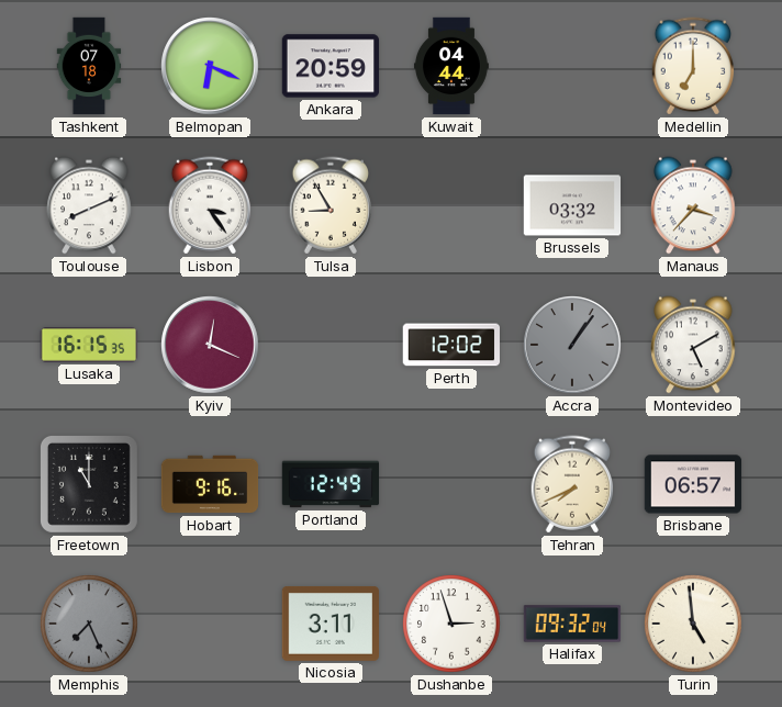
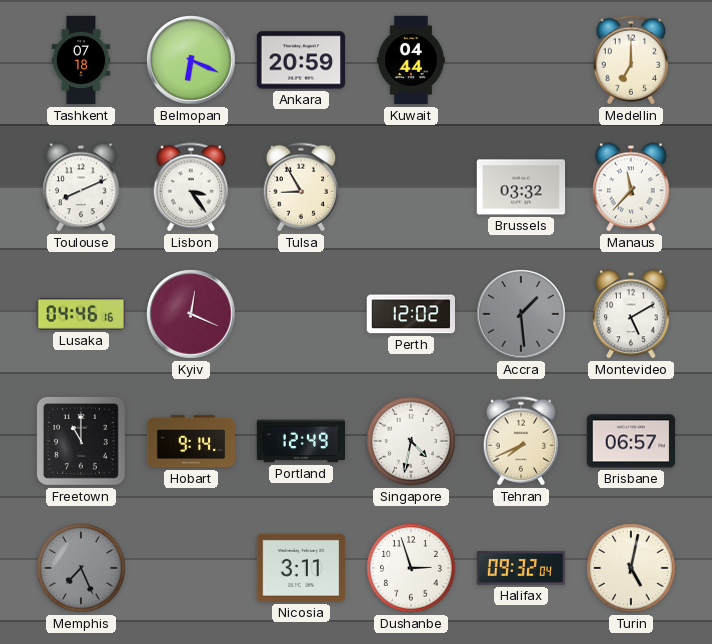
Manaus: 3:37 -> 11:37 (631, 187)
Lusaka: 16:15 -> 04:46 (81, 315)
Accra: 1:06 -> 1:29 (521, 314)
Hobart: 9:16 -> 9:14 (191, 441)
Singapore: none -> 4:32 (411, 441)
Turin: 4:59 -> 5:02 (631, 568)
